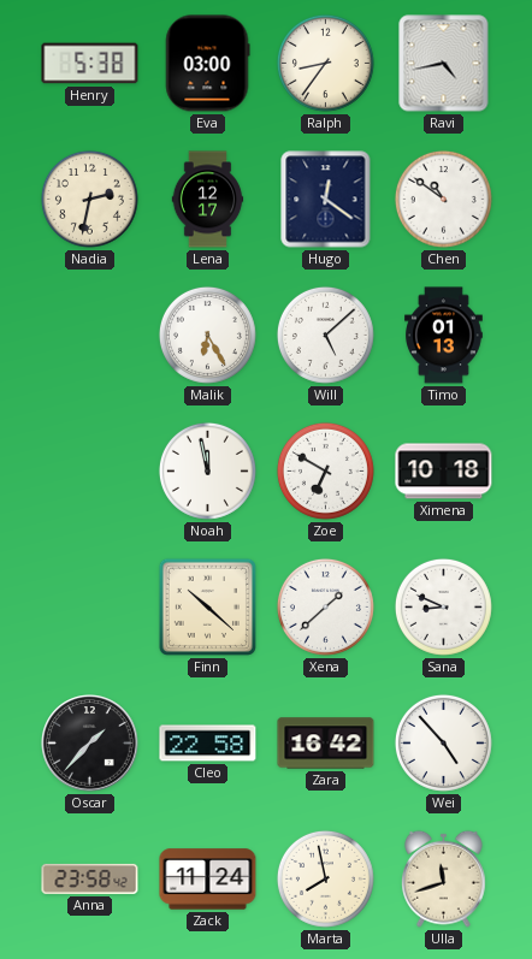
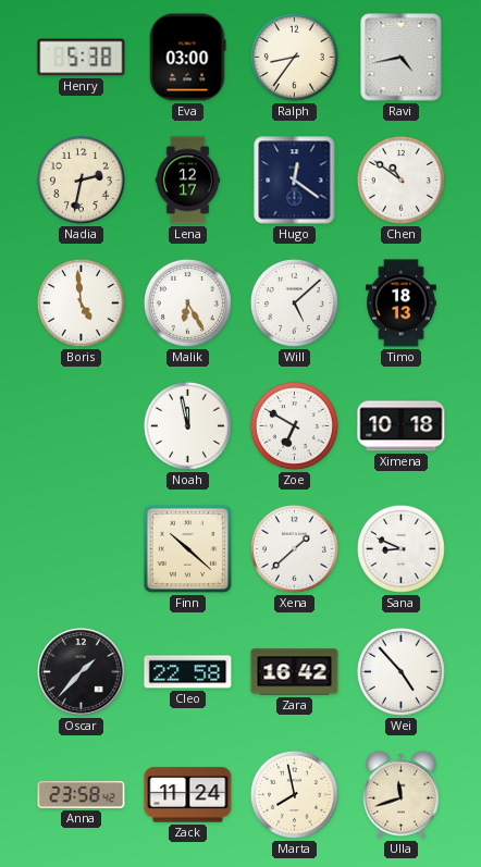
Boris: none -> 4:59 (81, 302)
Timo: 01:13 -> 18:13 (402, 304)
